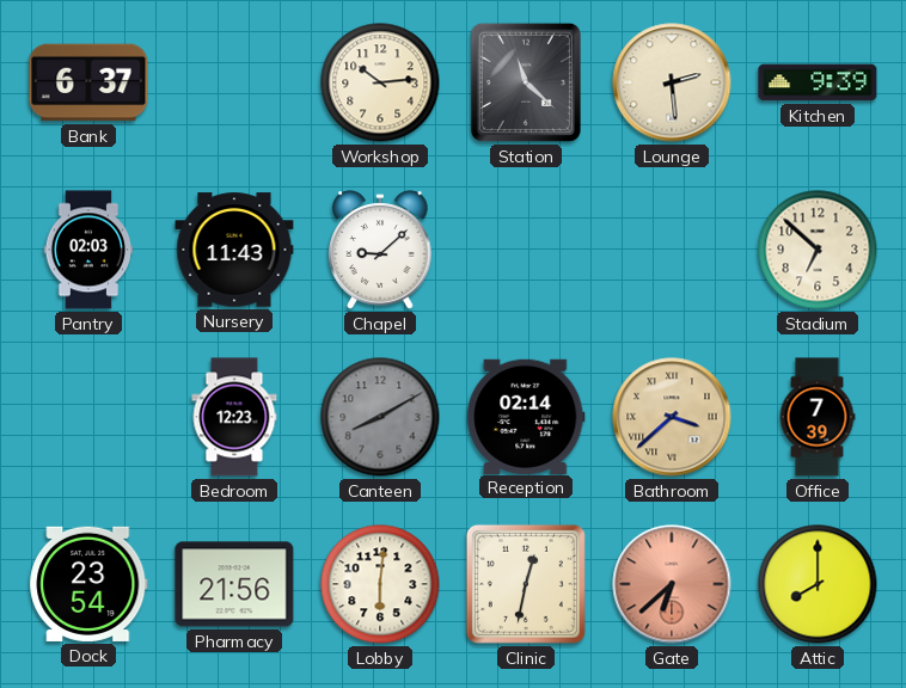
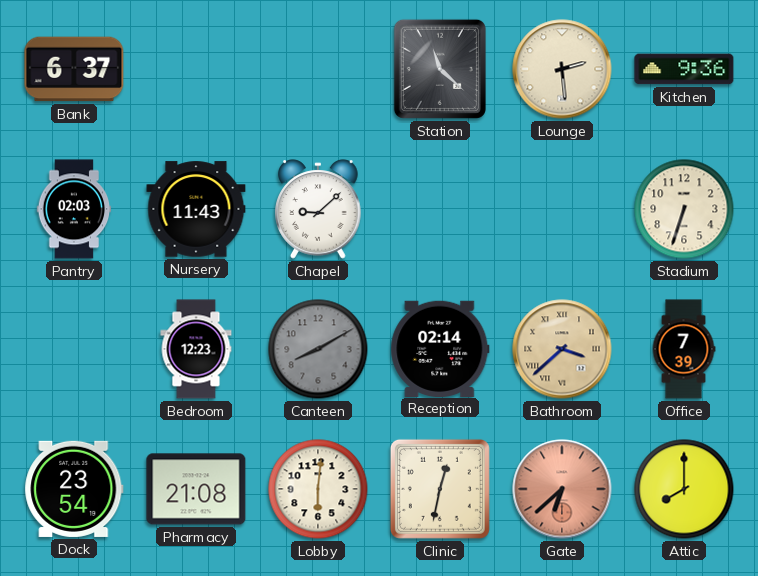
Workshop: 10:14 -> none (380, 82)
Kitchen: 9:39 -> 9:36 (684, 69)
Stadium: 6:52 -> 6:33 (684, 209)
Pharmacy: 21:56 -> 21:08 (196, 489)
